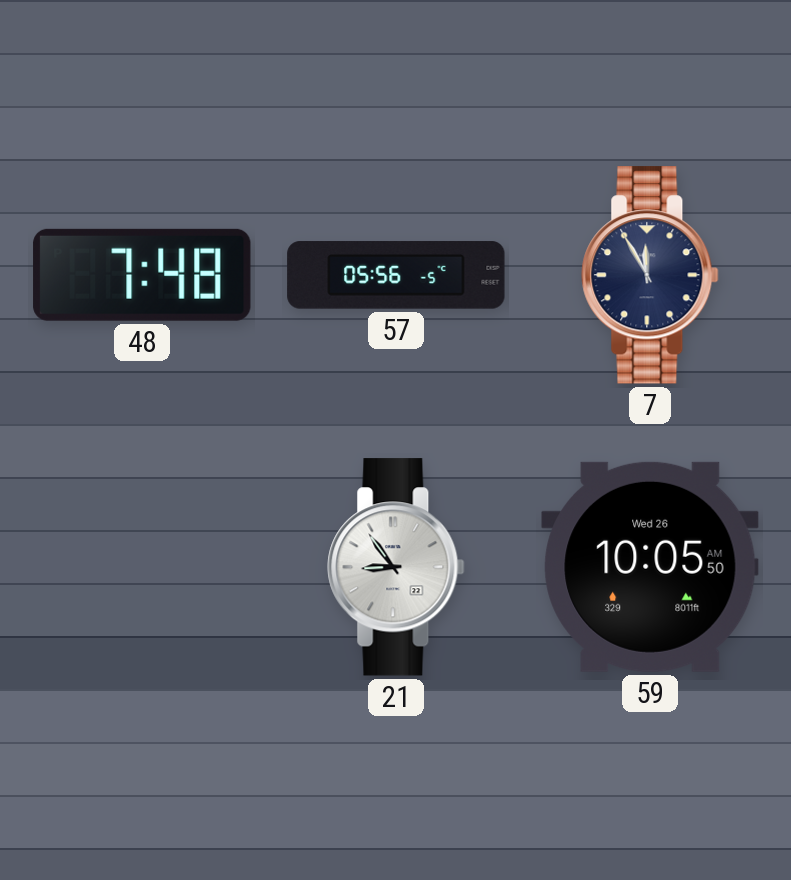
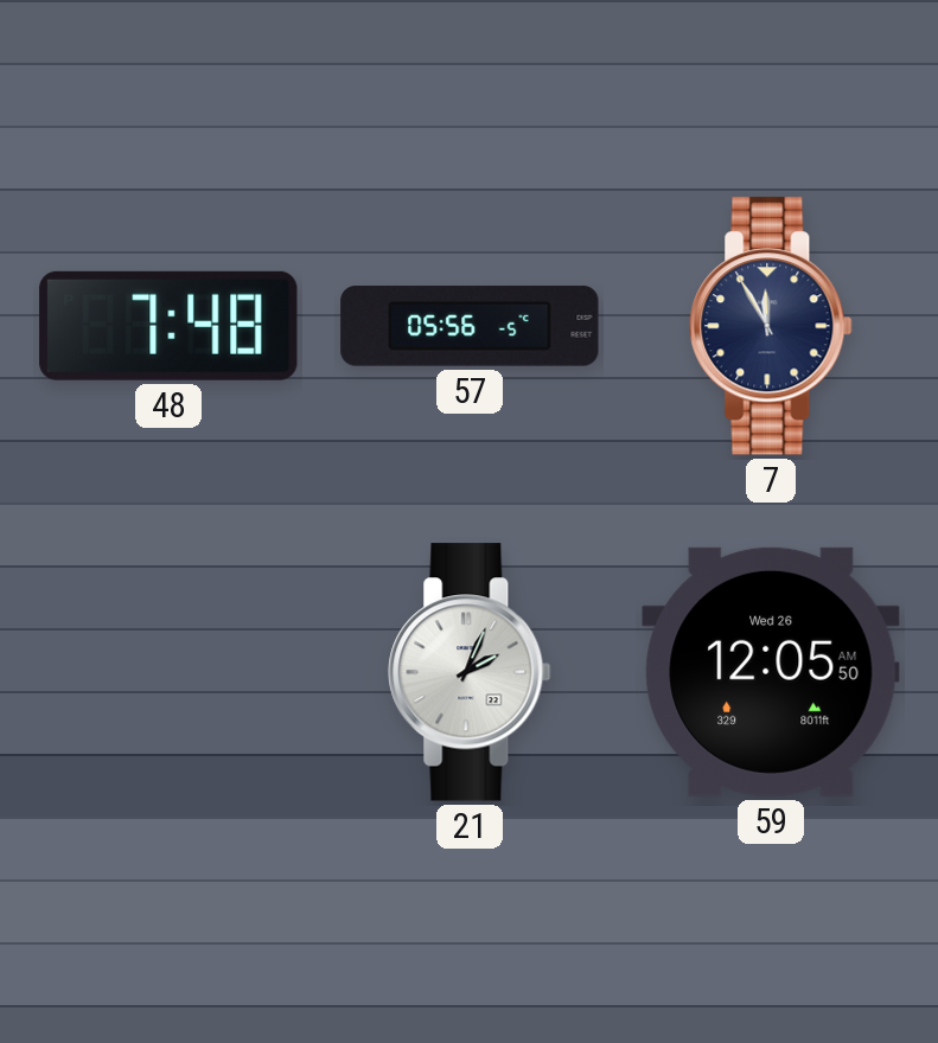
21: 8:54 -> 2:04 (470, 672)
59: 10:05 -> 12:05 (771, 672)
